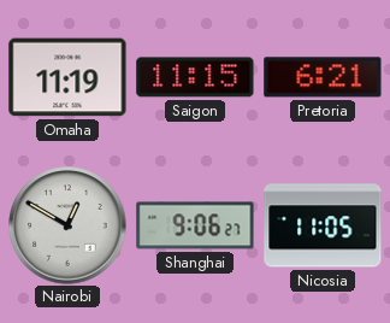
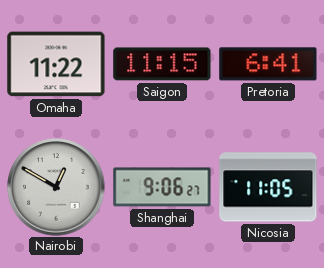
Omaha: 11:19 -> 11:22 (56, 64)
Pretoria: 6:21 -> 6:41 (268, 64)
